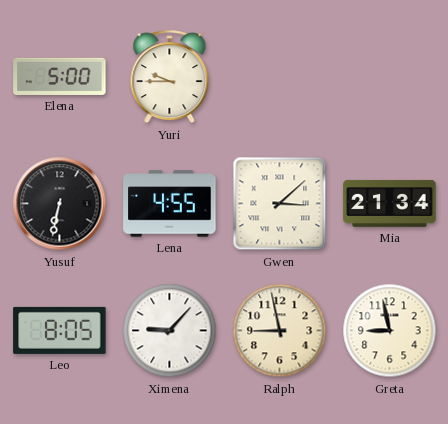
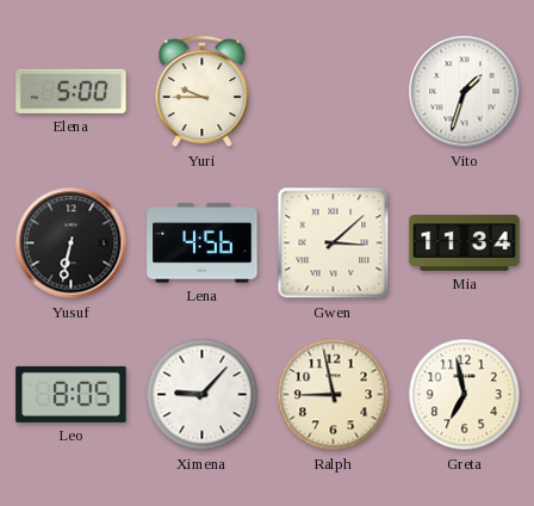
Vito: none -> 1:33 (465, 92)
Lena: 4:55 -> 4:56 (203, 243)
Mia: 21:34 -> 11:34 (465, 243)
Greta: 8:58 -> 6:58 (465, 395)
